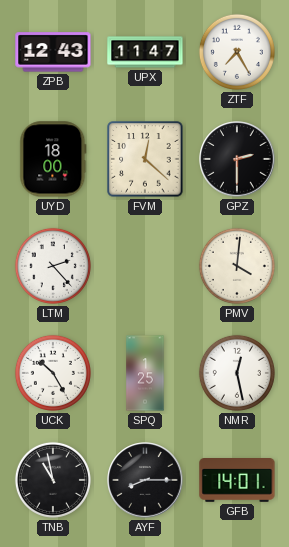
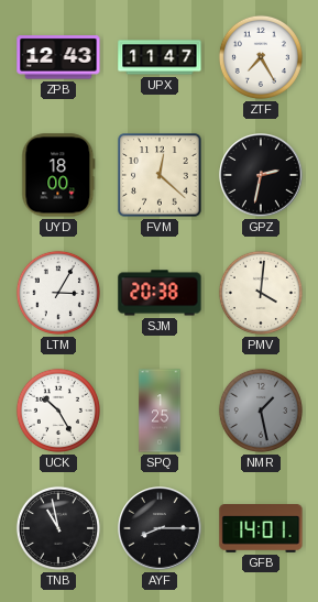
GPZ: 2:30 -> 2:32 (261, 175)
LTM: 2:23 -> 3:05 (58, 293)
SJM: none -> 20:38 (160, 293)
NMR: 12:28 -> 1:28 (261, 411)
NMR dial: white -> grey (261, 411)
